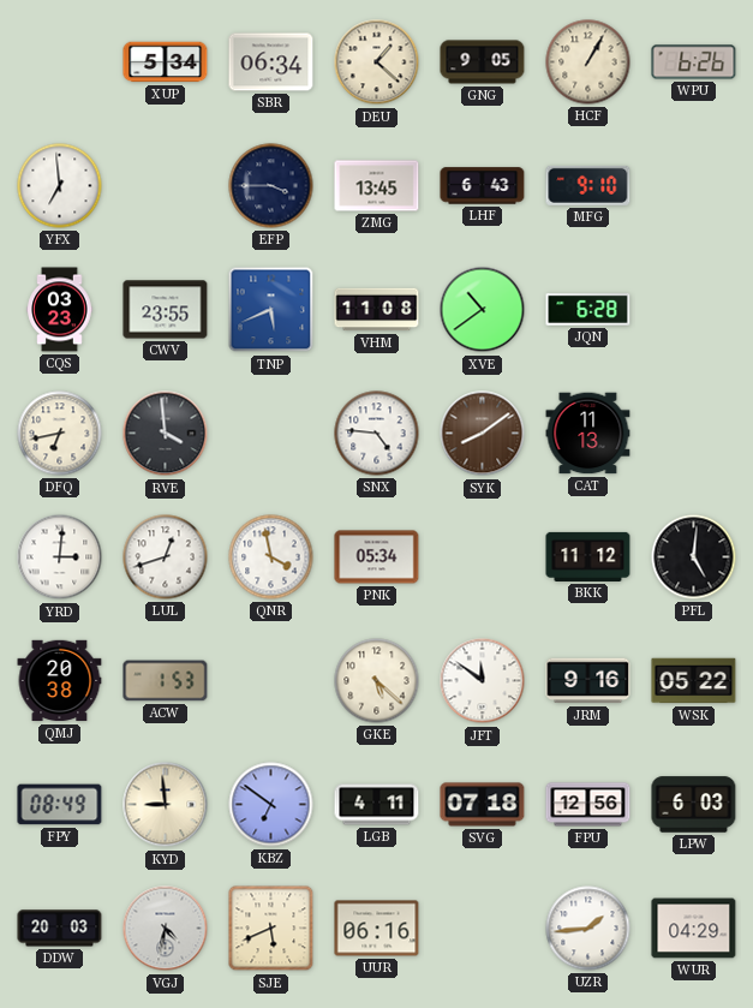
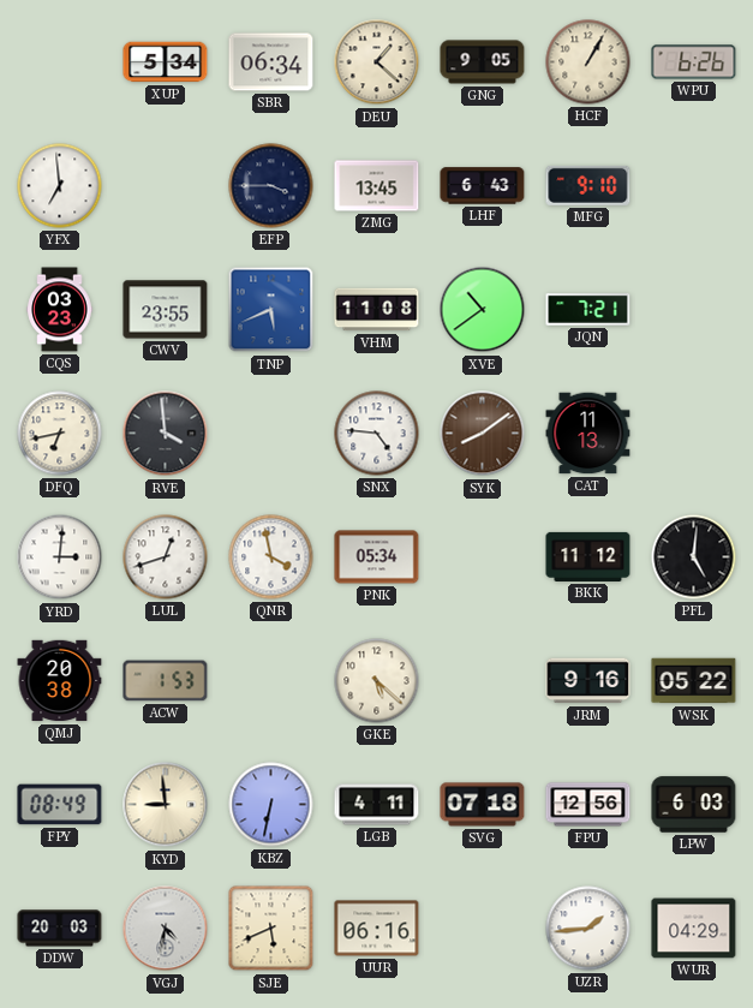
JQN: 6:28 -> 7:21 (588, 310)
JFT: 11:51 -> none (483, 681)
KBZ: 6:51 -> 6:32 (271, 805)
